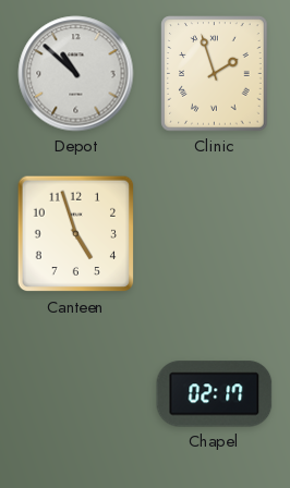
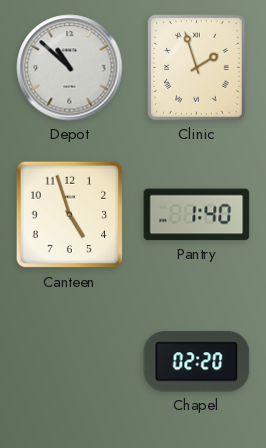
Pantry: none -> 1:40 (197, 215)
Chapel: 02:17 -> 02:20 (197, 362)
